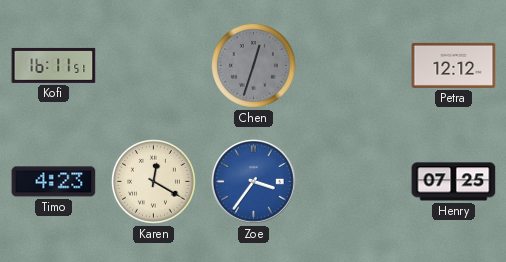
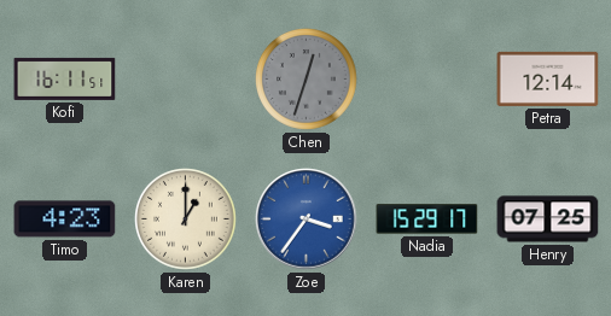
Petra: 12:12 -> 12:14 (548, 78)
Karen: 12:20 -> 1:00 (186, 220)
Nadia: none -> 15:29 (427, 220)
